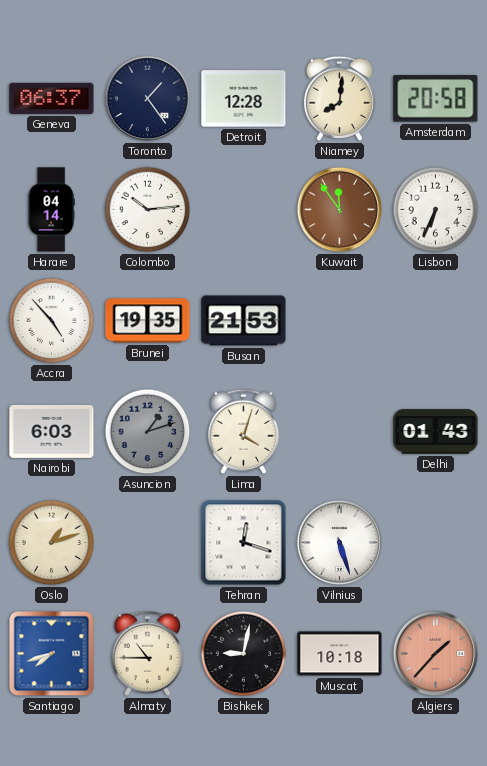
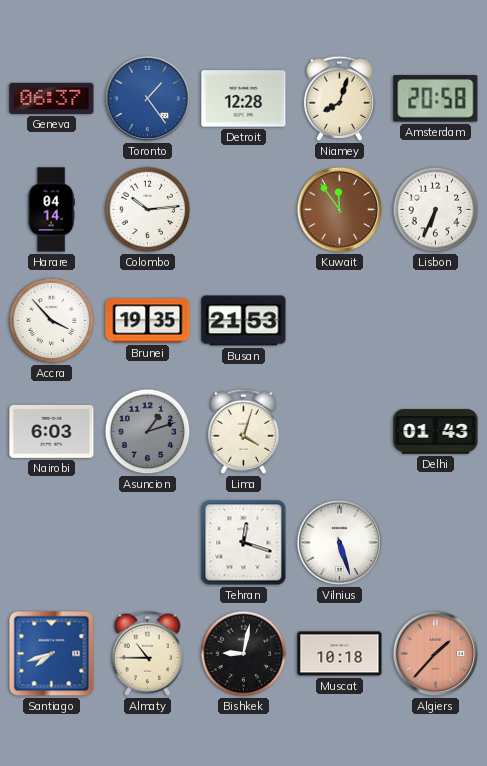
Toronto dial: navy -> blue (148, 99)
Niamey: 8:01 -> 8:03 (339, 98)
Accra: 4:53 -> 3:53 (52, 321)
Oslo: 1:12 -> none (52, 543)
